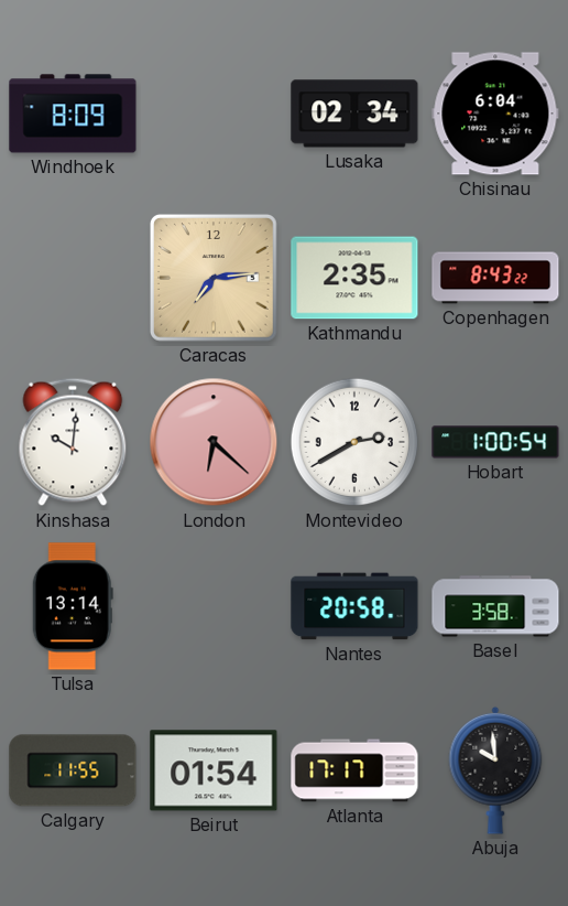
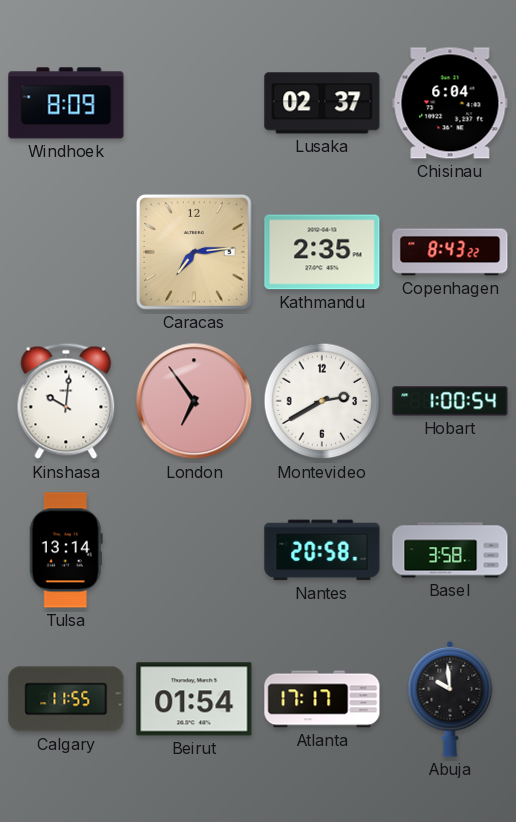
Lusaka: 02:34 -> 02:37 (322, 103)
London: 6:22 -> 6:54 (194, 401)
